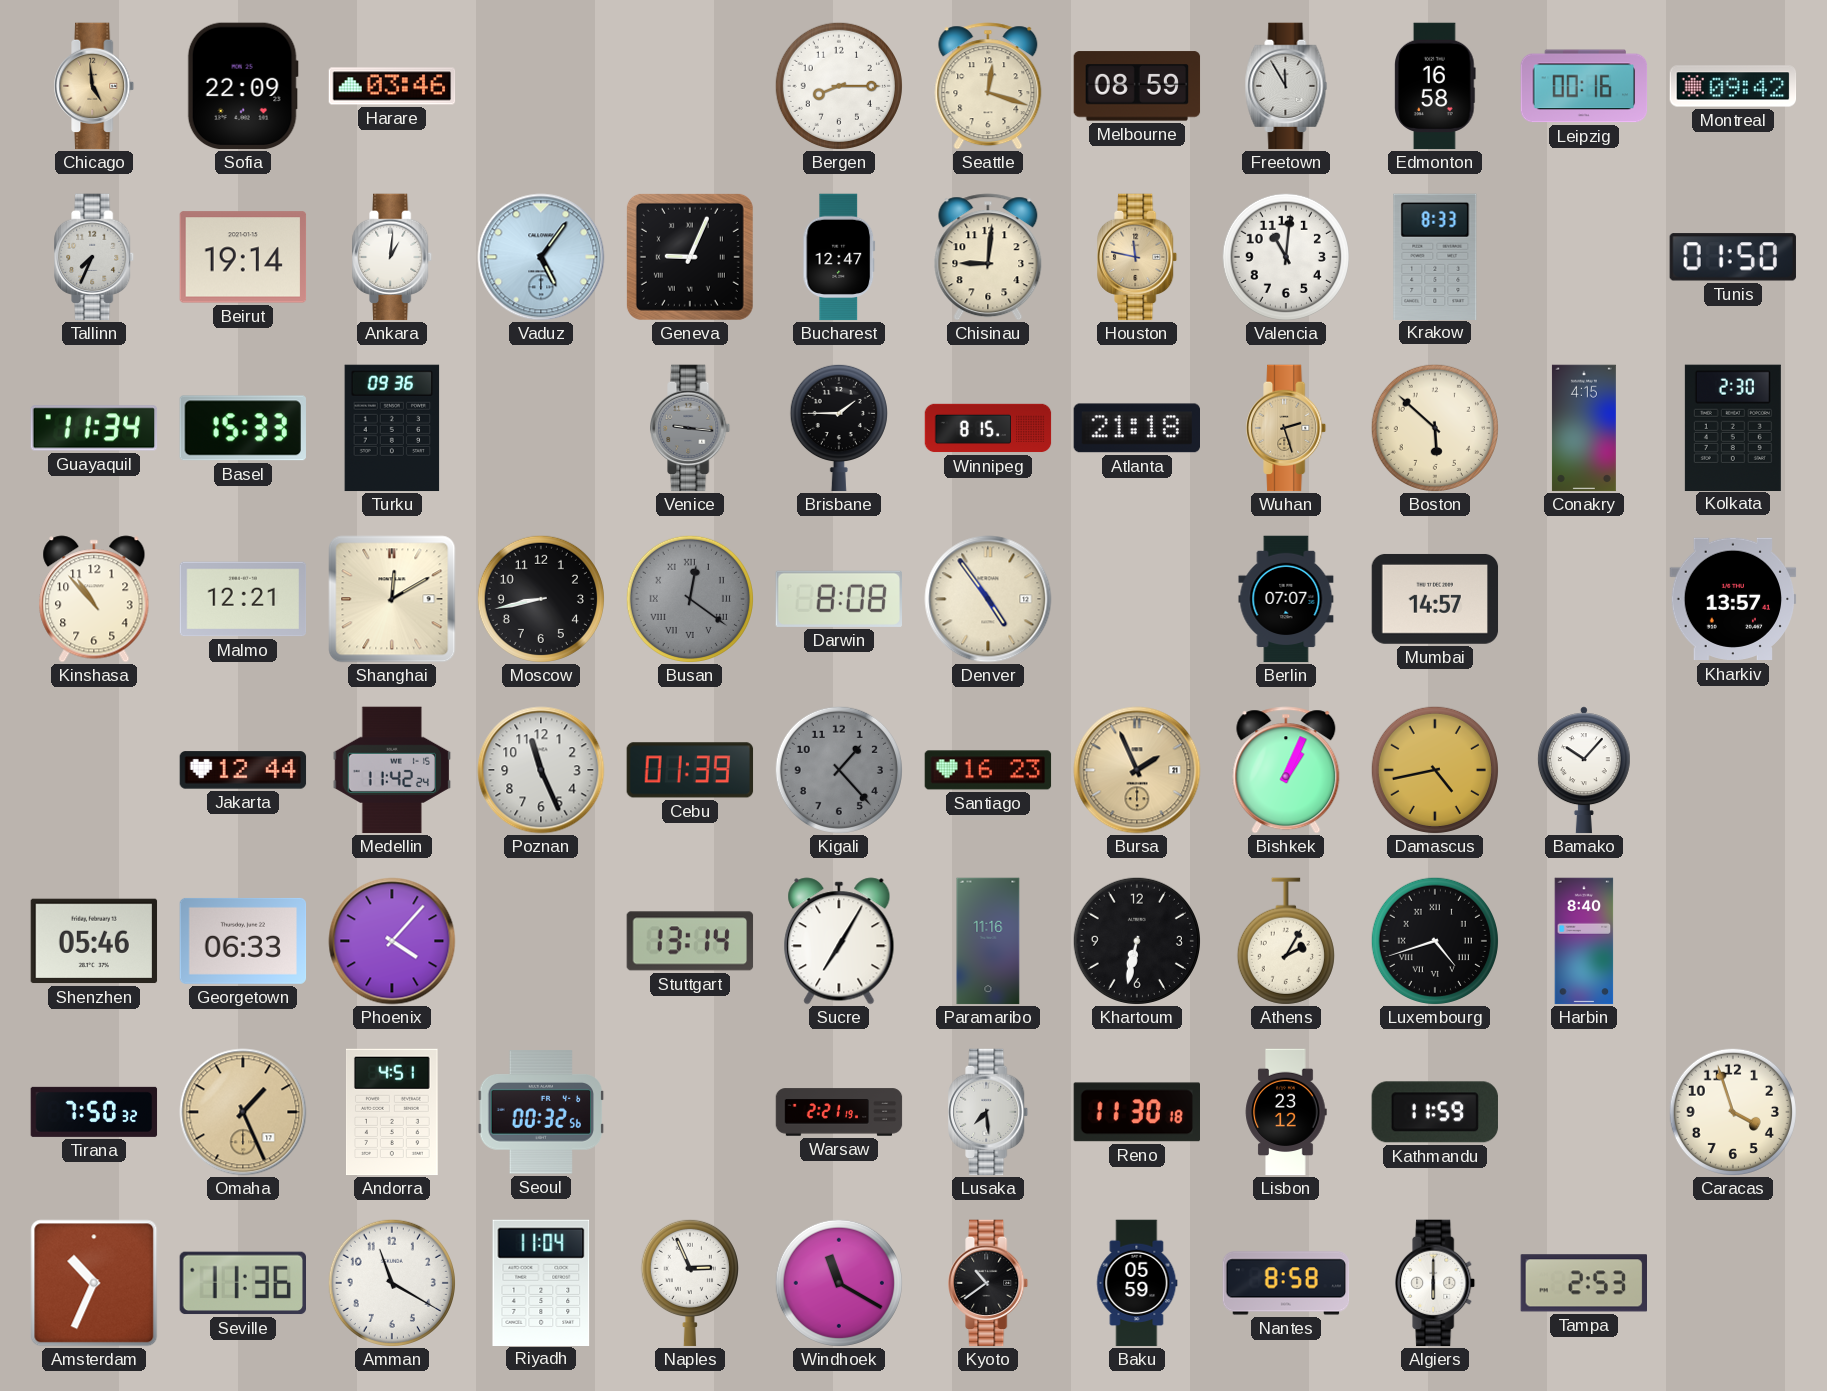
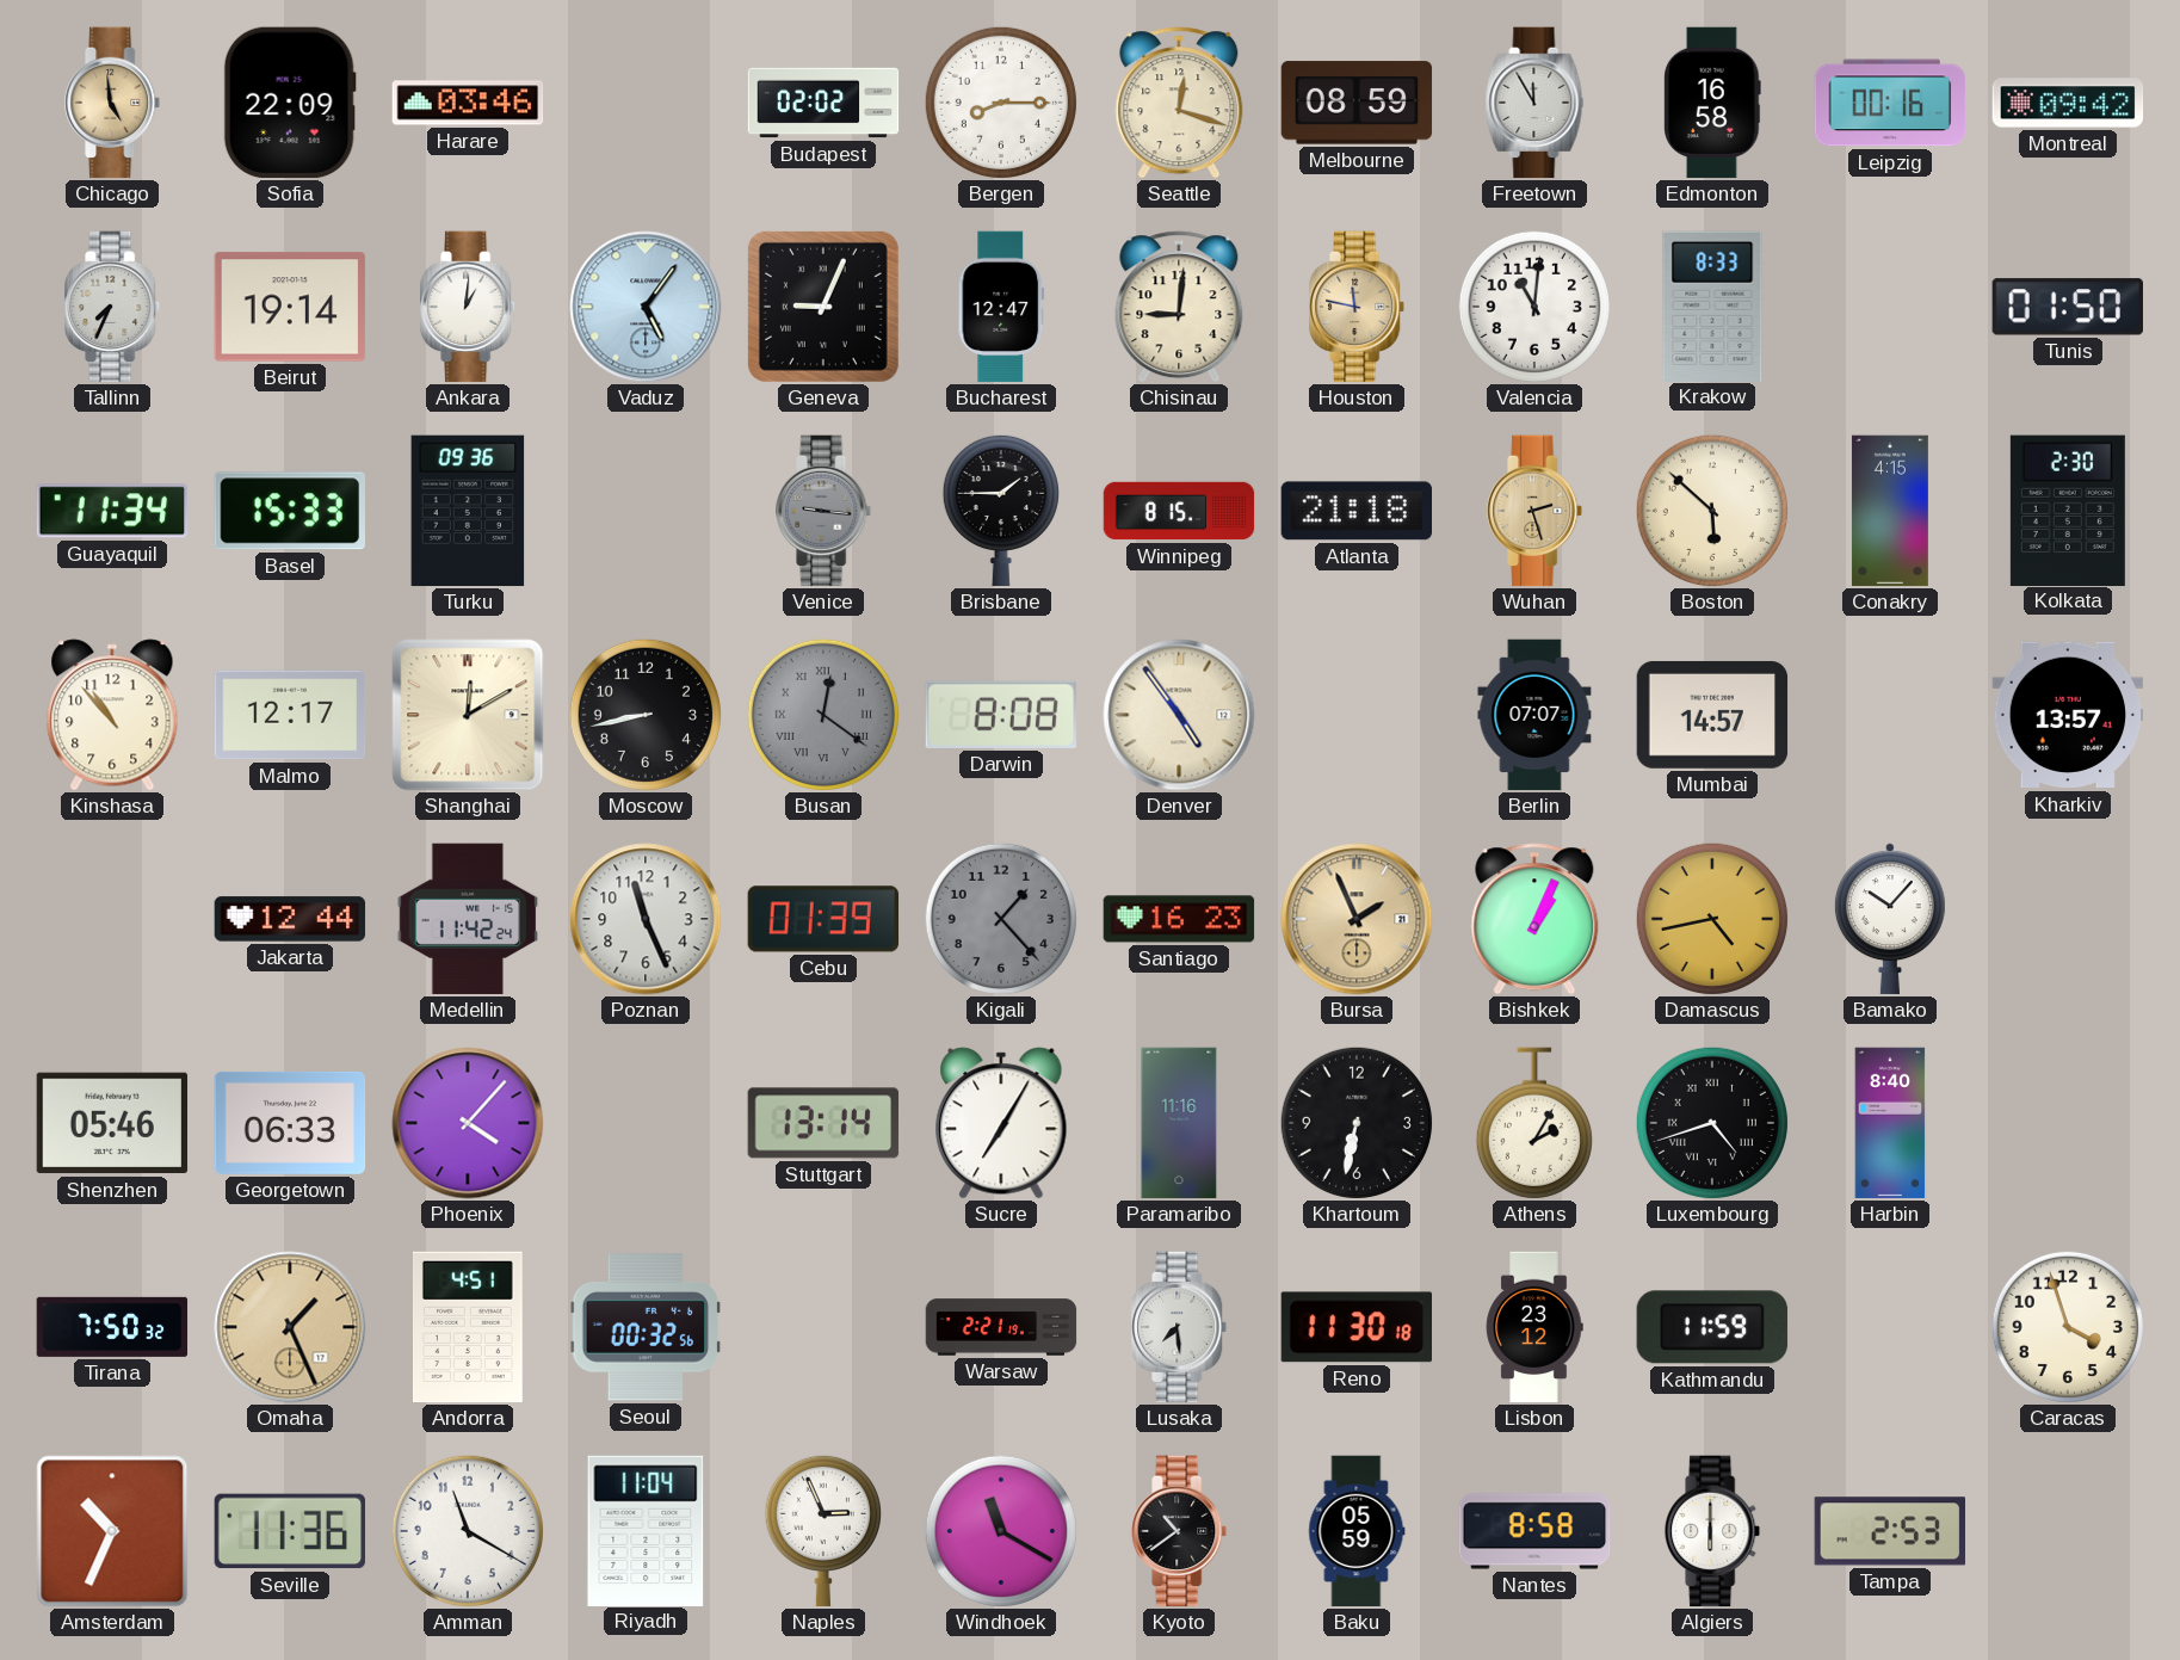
Budapest: none -> 02:02 (823, 103)
Malmo: 12:21 -> 12:17 (290, 715)
